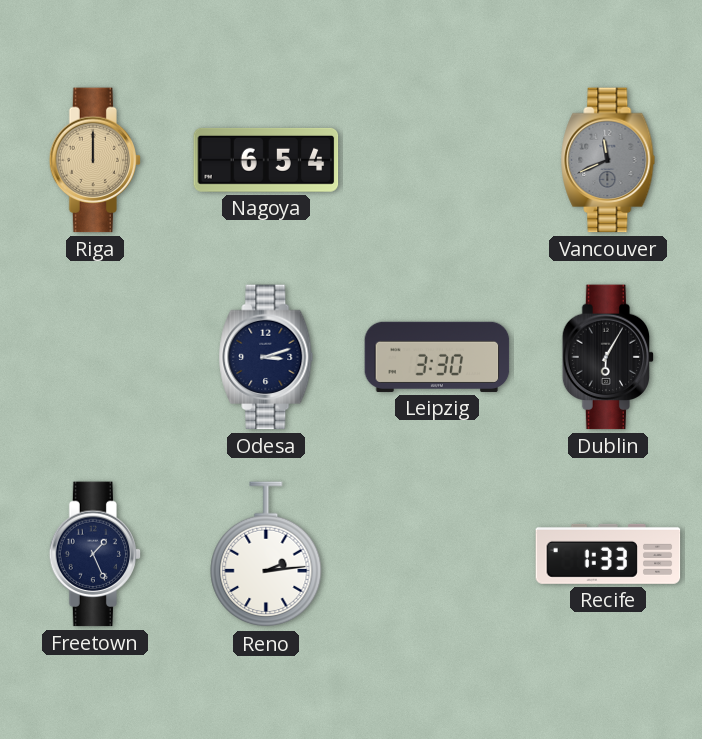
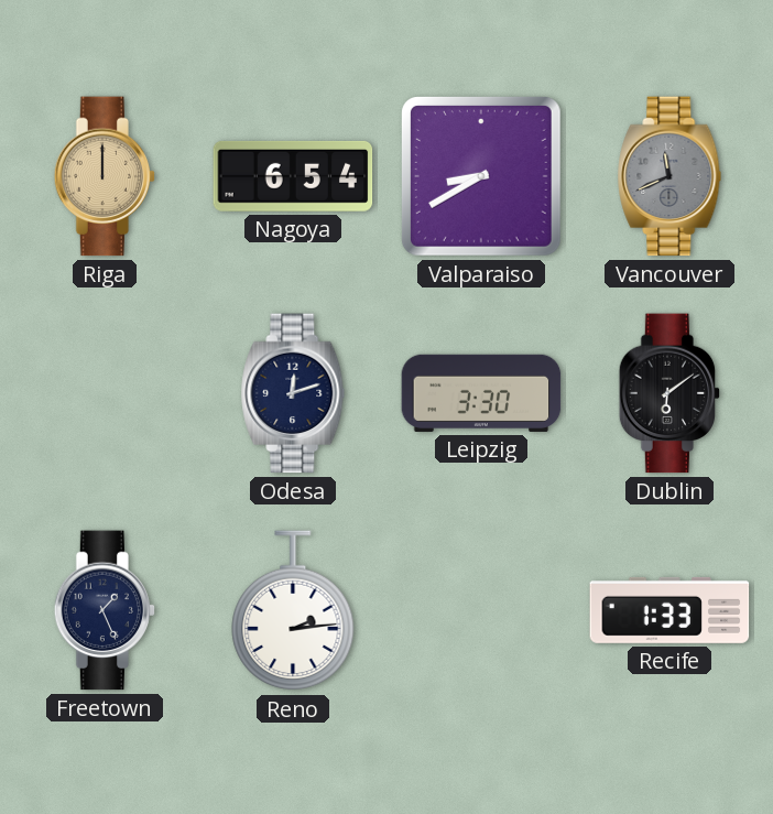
Valparaiso: none -> 8:40 (481, 176)
Odesa: 3:12 -> 12:12 (293, 393)
Dublin: 6:05 -> 6:09 (669, 393)
